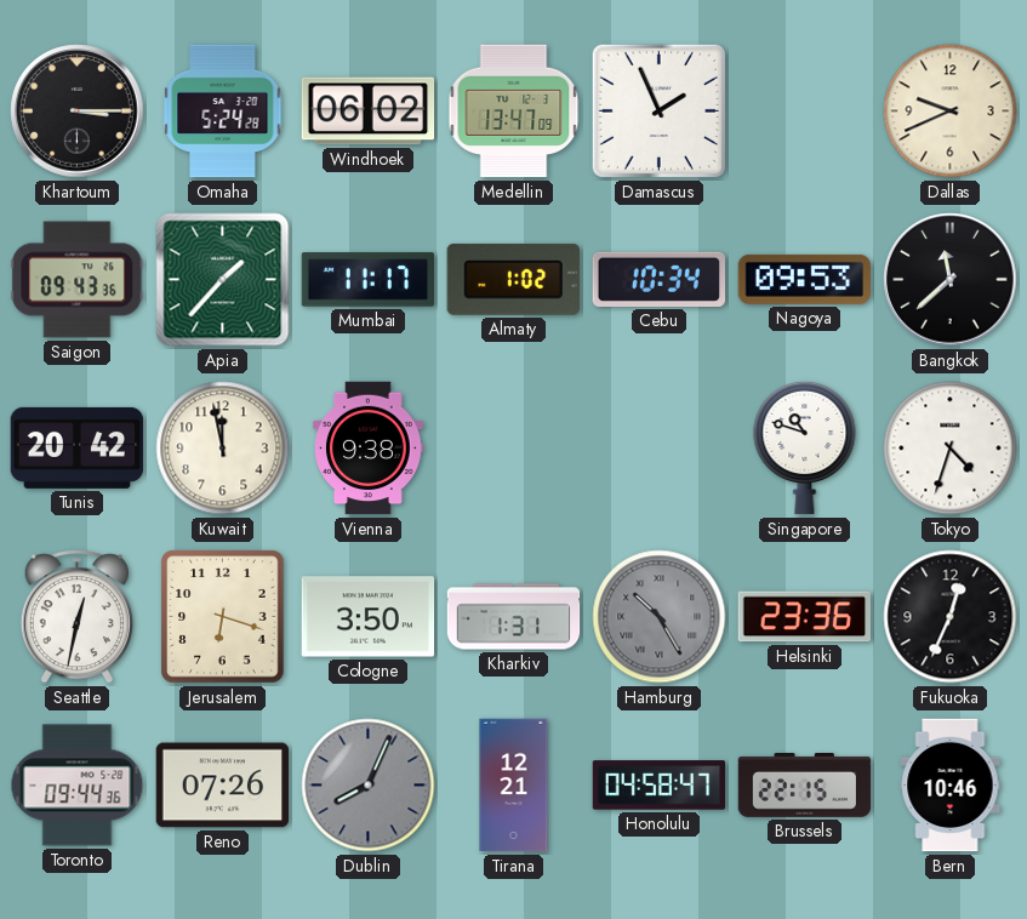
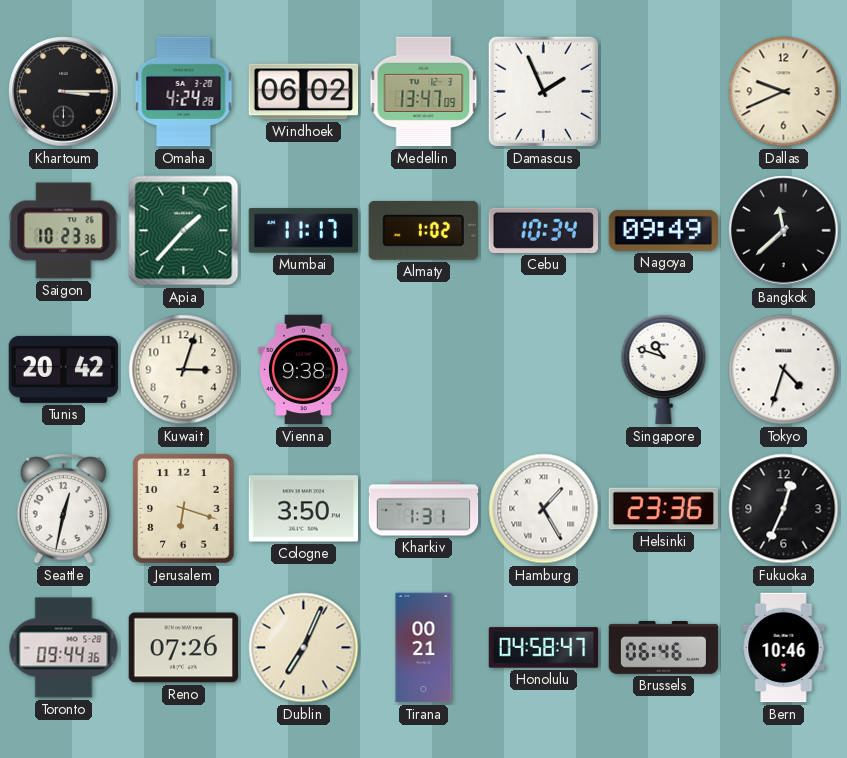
Omaha: 5:24 -> 4:24 (184, 92)
Saigon: 09:43 -> 10:23 (64, 231)
Nagoya: 09:53 -> 09:49 (664, 230)
Kuwait: 11:58 -> 3:03 (184, 370)
Hamburg: 10:25 -> 1:25 (544, 509)
Hamburg dial: grey -> white (544, 509)
Dublin: 8:04 -> 7:04 (304, 648)
Dublin dial: grey -> cream (304, 648)
Tirana: 12:21 -> 00:21 (424, 648)
Brussels: 22:15 -> 06:46 (664, 648)
